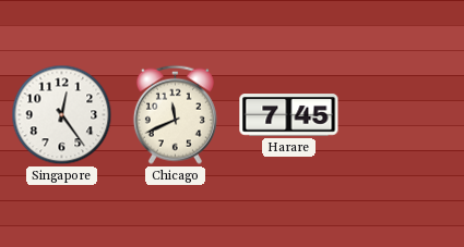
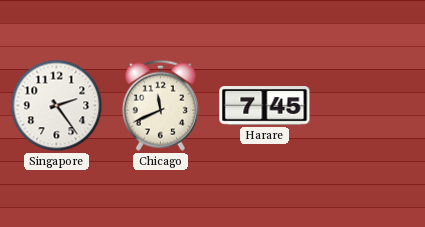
Singapore: 12:24 -> 2:24 (57, 106)
